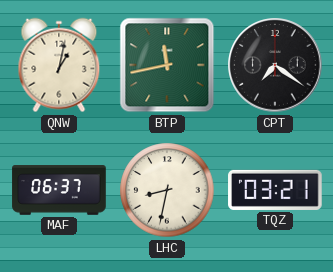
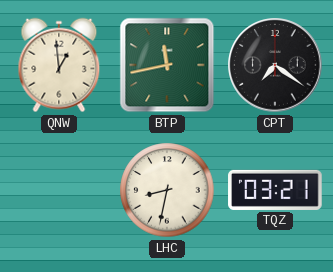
QNW: 1:02 -> 12:59 (59, 65)
MAF: 06:37 -> none (59, 190)
